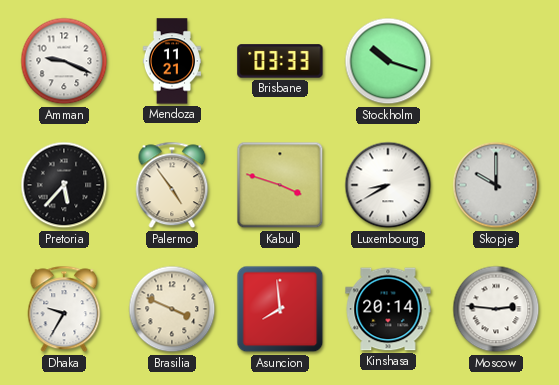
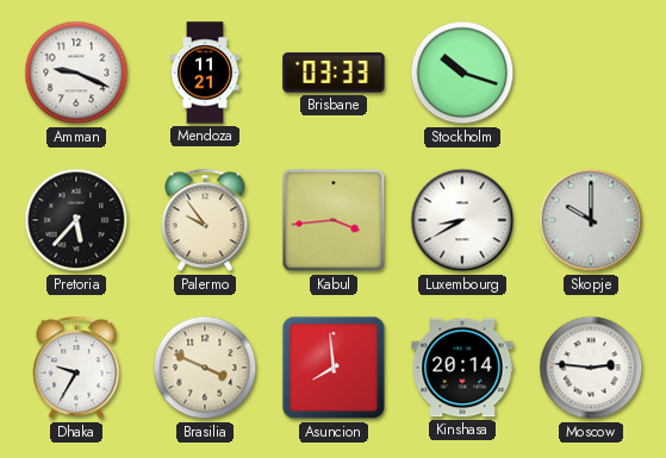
Palermo: 4:54 -> 9:54 (205, 220)
Kabul: 3:48 -> 3:44 (334, 220)
